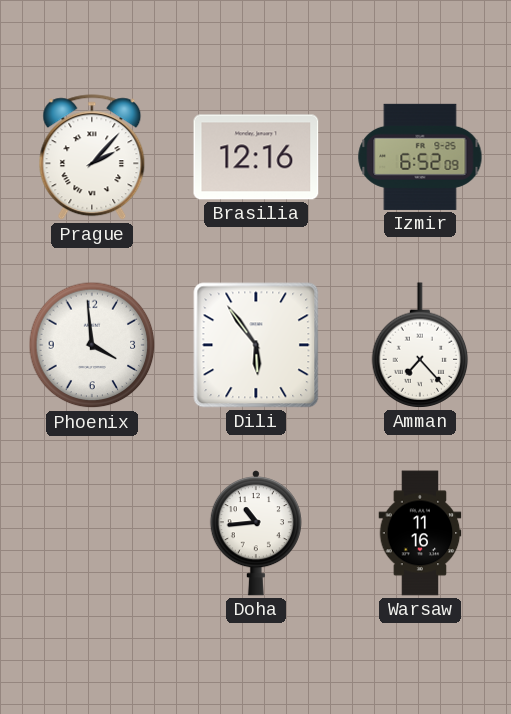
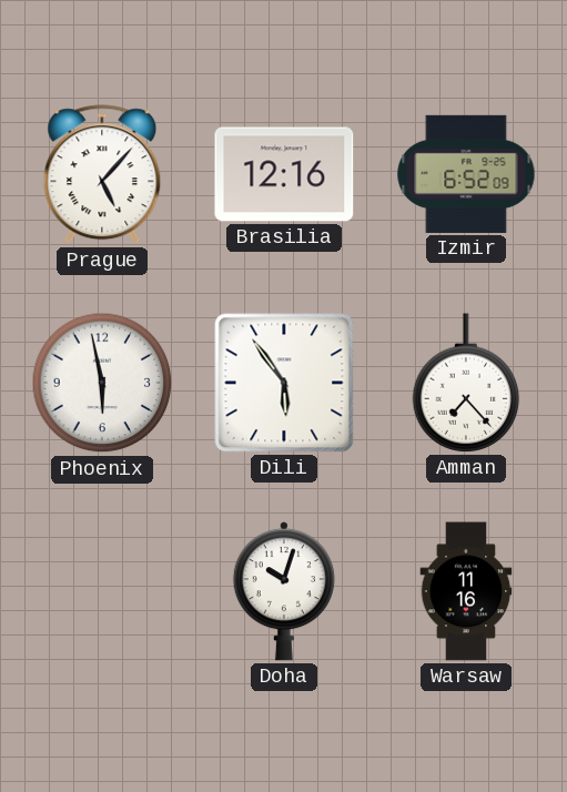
Prague: 2:07 -> 5:07 (102, 175)
Phoenix: 3:59 -> 5:58 (102, 383)
Doha: 10:44 -> 10:03 (284, 591)
